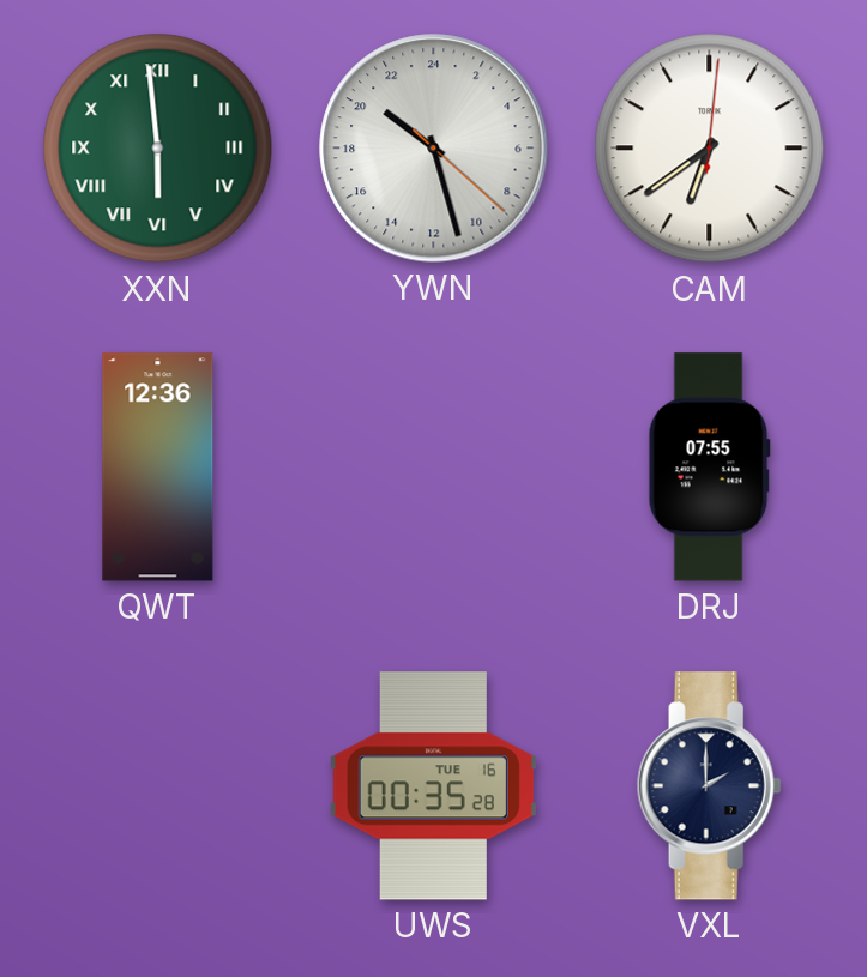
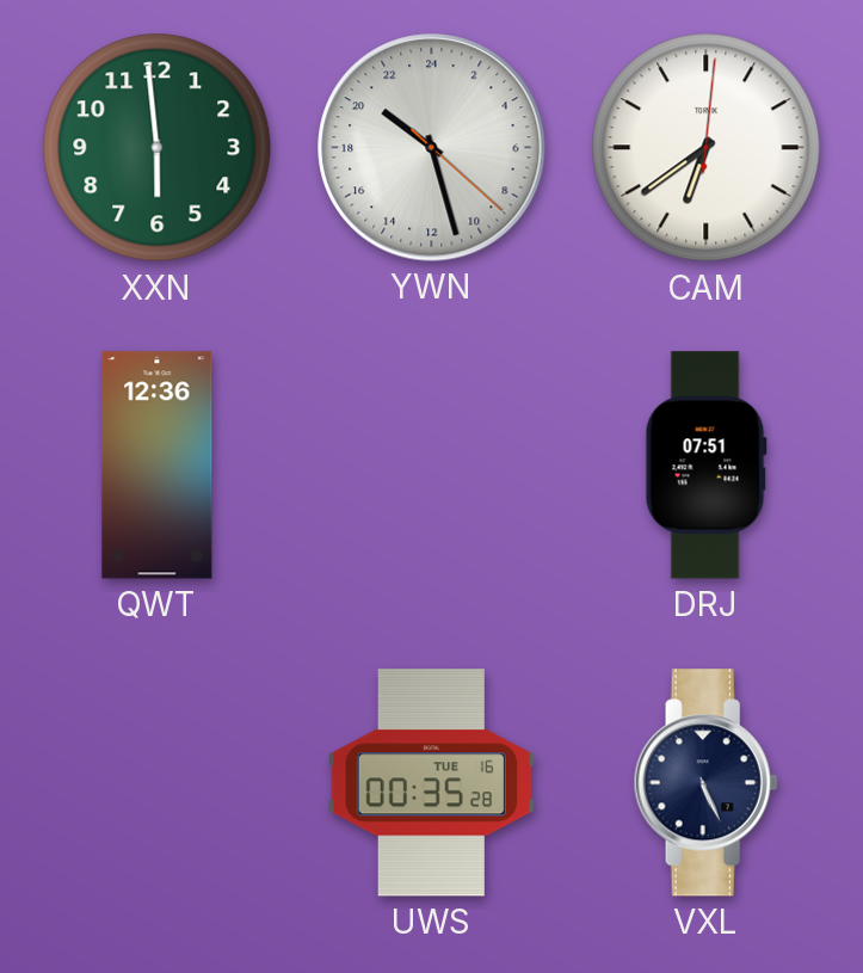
XXN numerals: Roman -> Arabic (158, 148)
DRJ: 07:55 -> 07:51 (705, 466)
VXL: 2:00 -> 5:26 (705, 783)
